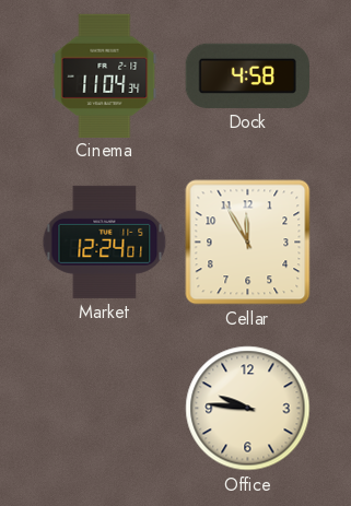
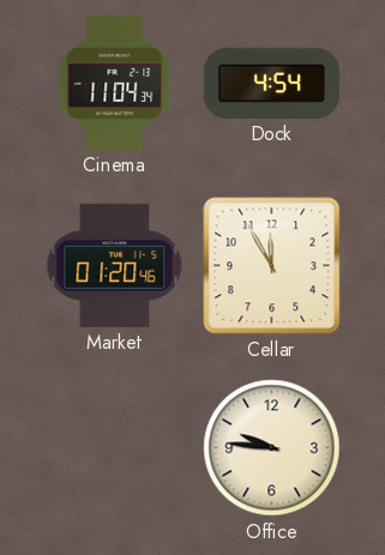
Dock: 4:58 -> 4:54 (271, 83)
Market: 12:24 -> 01:20 (115, 265)
